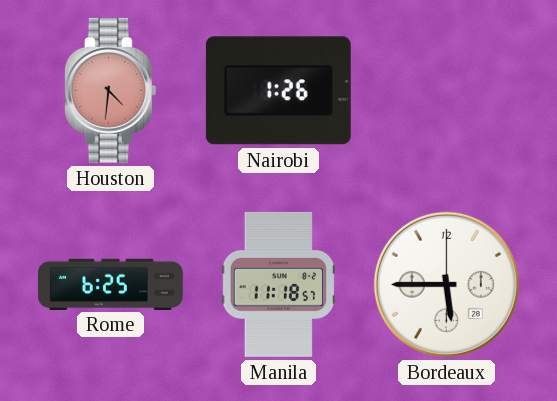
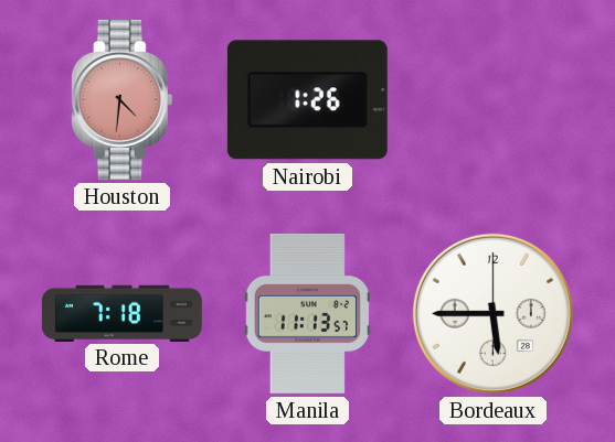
Rome: 6:25 -> 7:18 (121, 313)
Manila: 11:18 -> 11:13 (307, 313)
